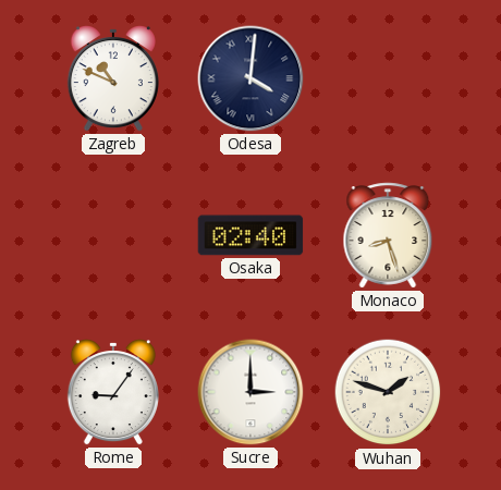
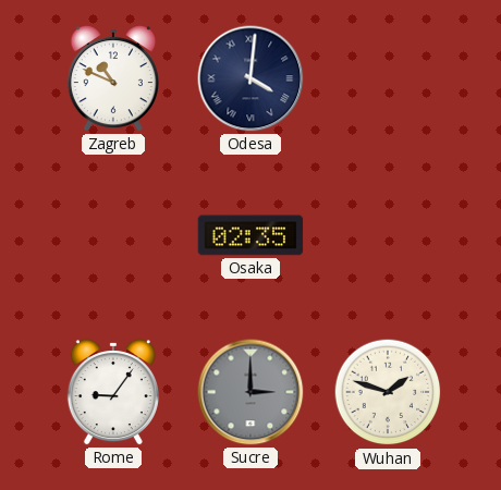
Osaka: 02:40 -> 02:35 (250, 235)
Monaco: 8:27 -> none (388, 235)
Sucre dial: white -> grey (250, 392)
